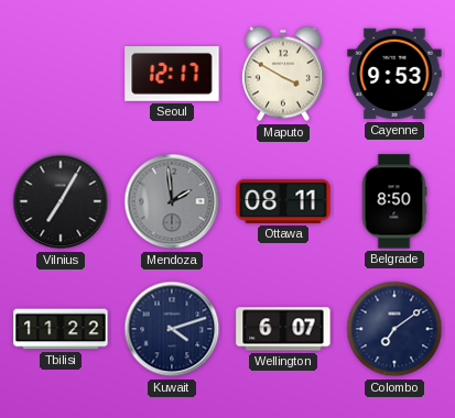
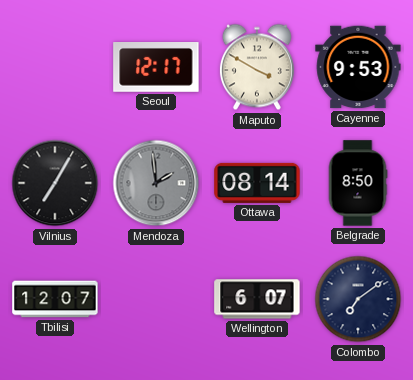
Ottawa: 08:11 -> 08:14 (257, 183)
Tbilisi: 11:22 -> 12:07 (55, 299)
Kuwait: 4:12 -> none (172, 329)
